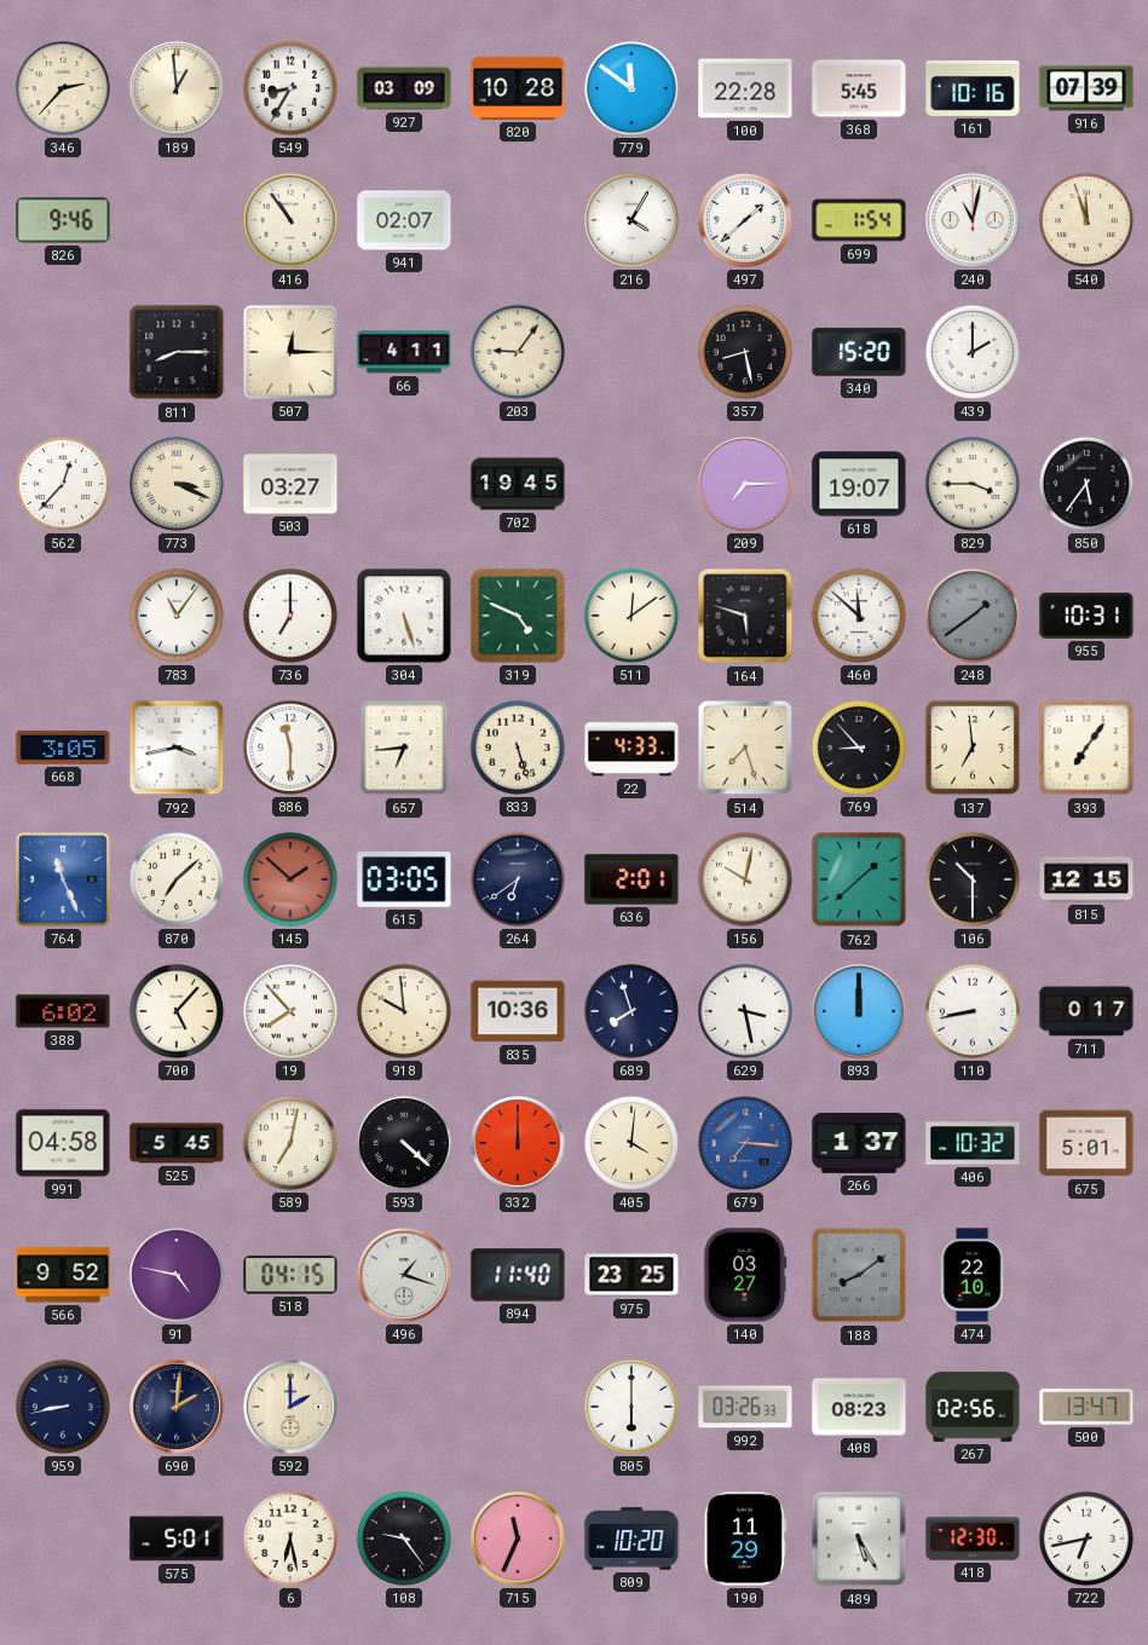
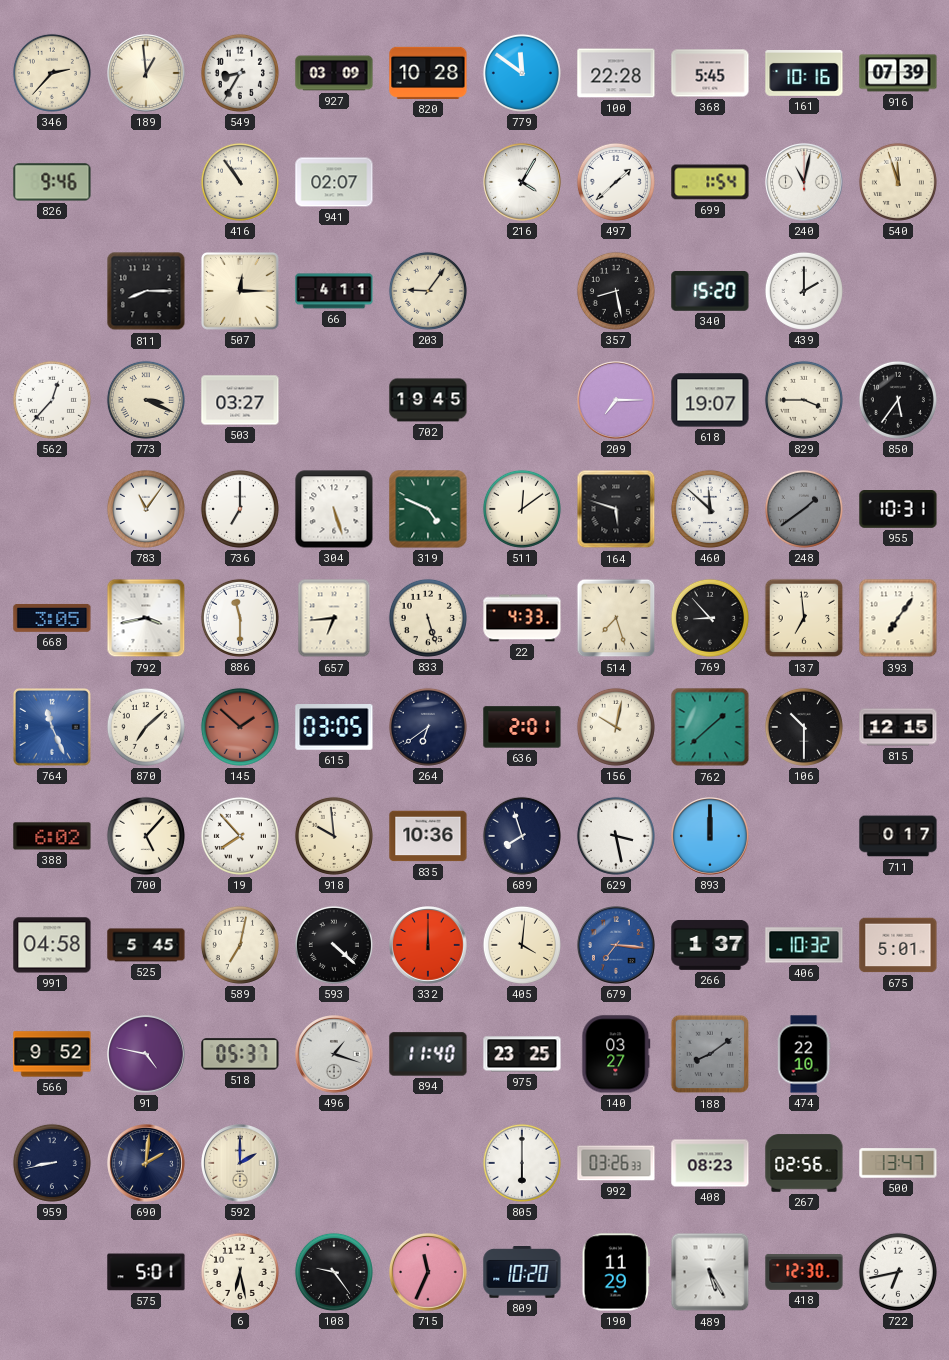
110: 8:43 -> none (973, 1011)
518: 04:15 -> 05:37 (240, 1054)
